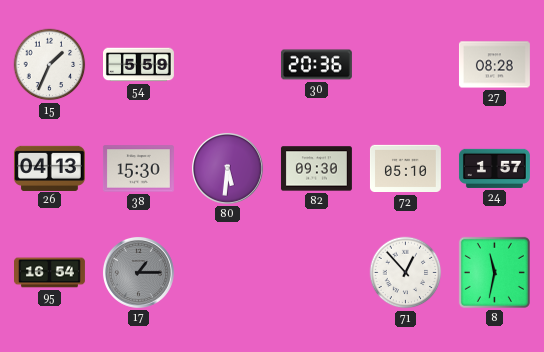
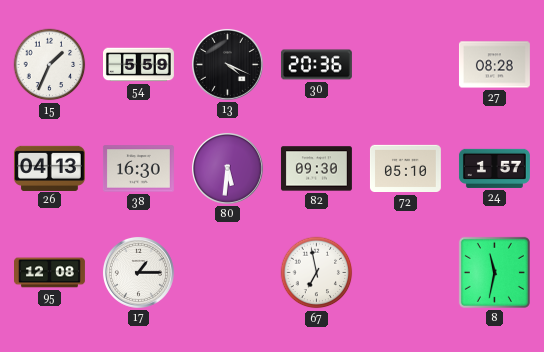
13: none -> 4:19 (227, 64)
38: 15:30 -> 16:30 (138, 169)
95: 16:54 -> 12:08 (50, 273)
17 dial: grey -> white (138, 272)
67: none -> 6:58 (317, 273)
71: 12:53 -> none (406, 273)
